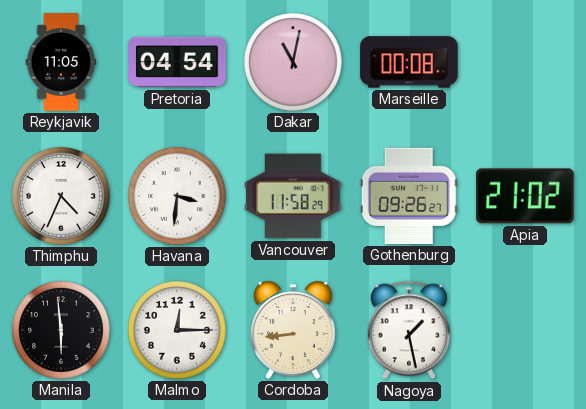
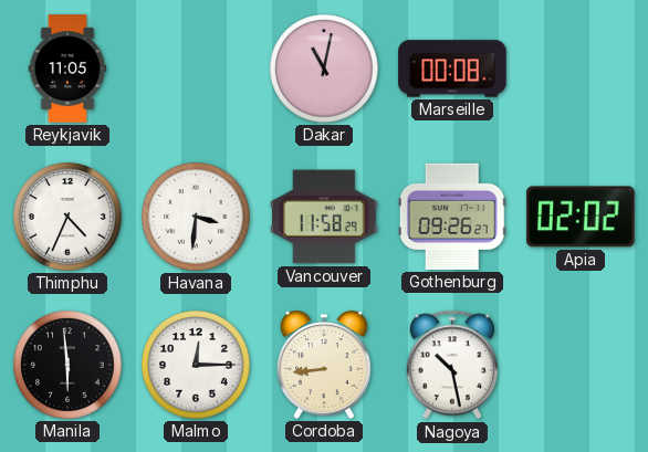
Pretoria: 04:54 -> none (177, 62)
Apia: 21:02 -> 02:02 (581, 217)
Nagoya: 1:28 -> 10:28 (452, 365)
